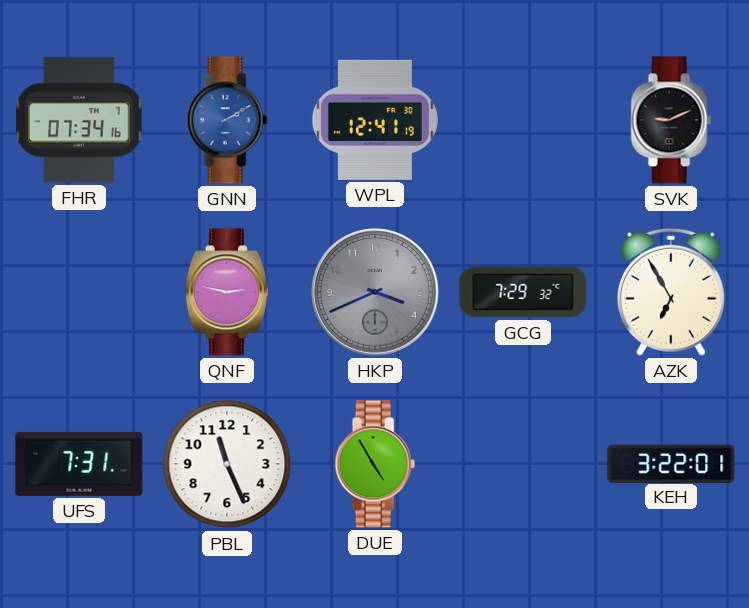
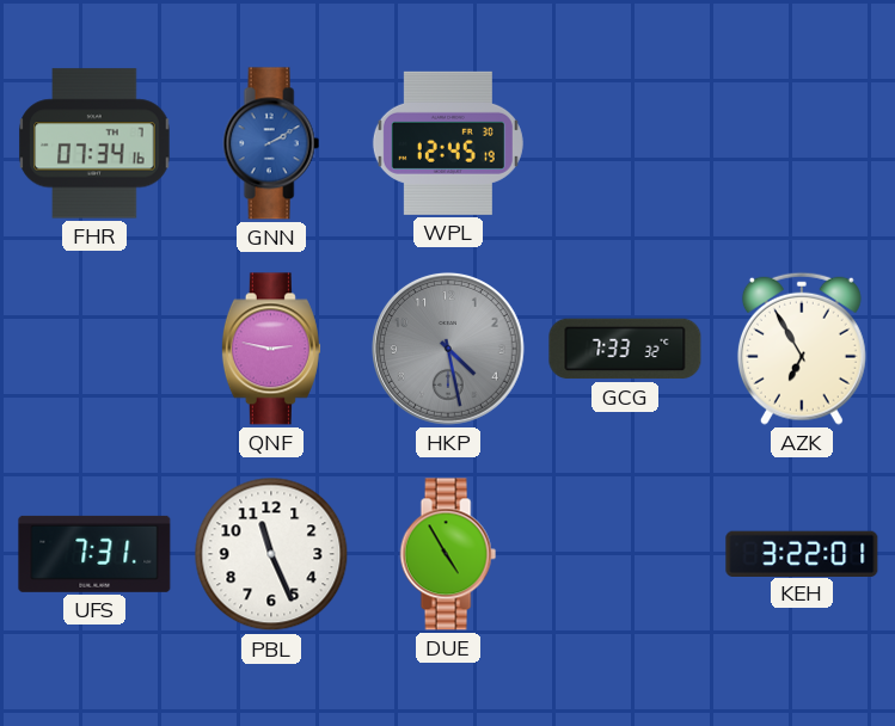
WPL: 12:41 -> 12:45 (448, 143)
SVK: 9:11 -> none (671, 120)
HKP: 3:41 -> 4:28 (448, 349)
GCG: 7:29 -> 7:33 (625, 349)
